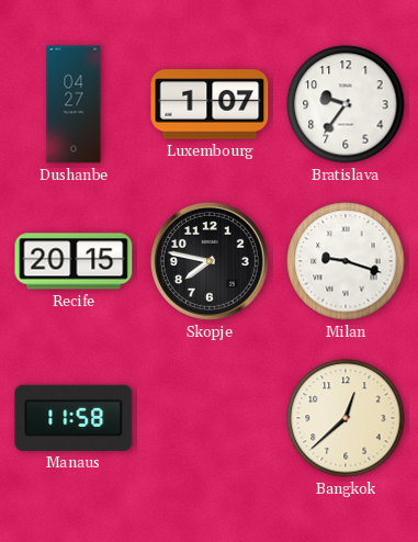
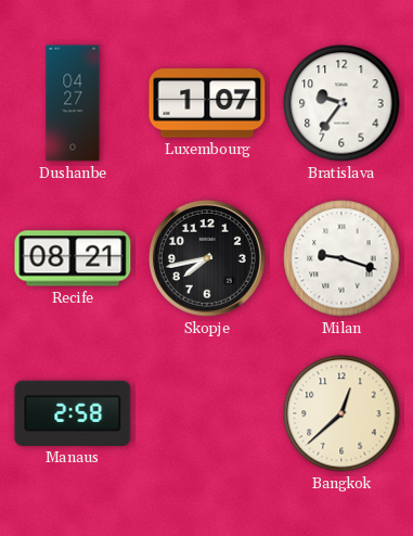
Recife: 20:15 -> 08:21 (73, 258)
Skopje: 7:47 -> 7:43 (207, 258)
Manaus: 11:58 -> 2:58 (73, 413)
